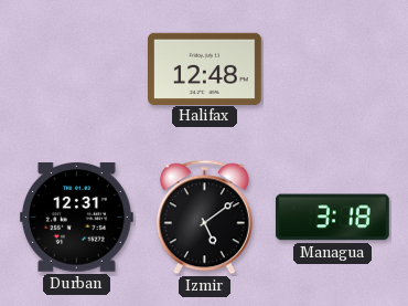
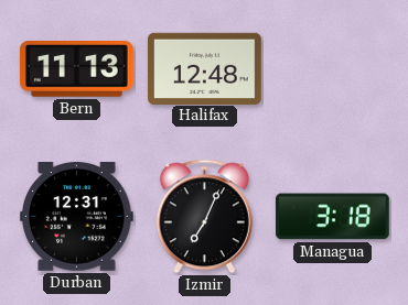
Bern: none -> 11:13 (76, 69)
Izmir: 5:09 -> 7:04 (204, 217)
